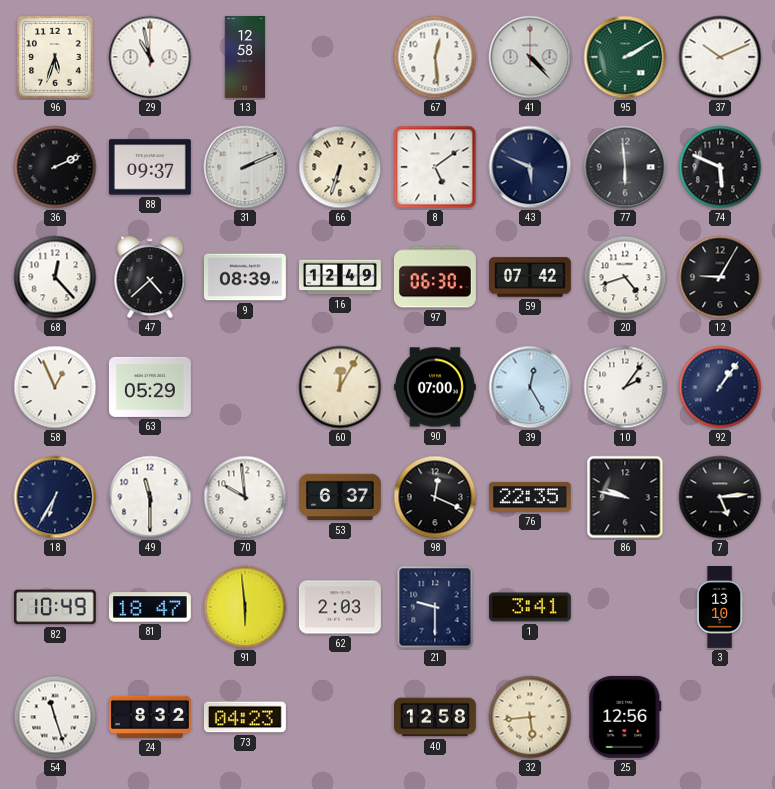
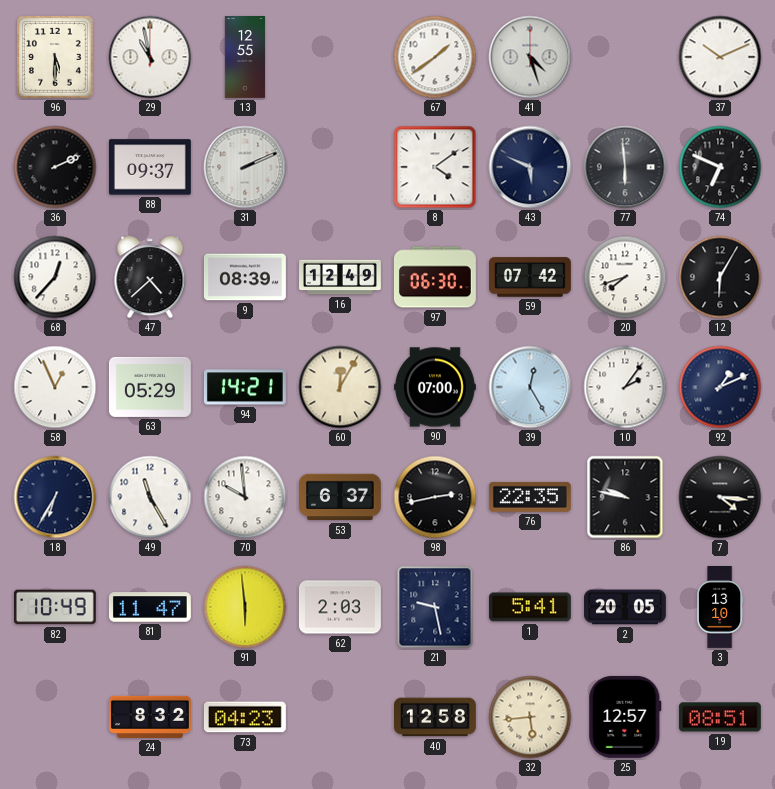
96: 5:33 -> 5:30 (56, 58)
13: 12:58 -> 12:55 (245, 58)
67: 12:29 -> 1:39 (435, 57)
41: 4:23 -> 4:27 (530, 57)
95: 2:10 -> none (625, 57)
66: 6:33 -> none (340, 167)
8: 5:09 -> 4:09 (435, 167)
74: 5:49 -> 6:49 (720, 167)
68: 12:23 -> 12:37 (55, 277)
20: 4:42 -> 7:42 (625, 277)
12: 9:05 -> 6:05 (720, 277)
94: none -> 14:21 (245, 387)
92: 1:06 -> 1:11 (720, 387)
49: 11:30 -> 11:25 (150, 497)
98: 12:19 -> 2:43 (435, 497)
7: 5:14 -> 4:16 (720, 497)
81: 18:47 -> 11:47 (150, 607)
21: 9:30 -> 9:28 (435, 607)
1: 3:41 -> 5:41 (530, 607)
2: none -> 20:05 (626, 607)
54: 11:27 -> none (55, 717)
25: 12:56 -> 12:57 (625, 717)
19: none -> 08:51 (720, 717)
